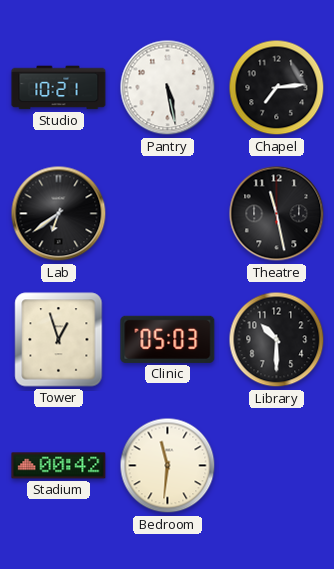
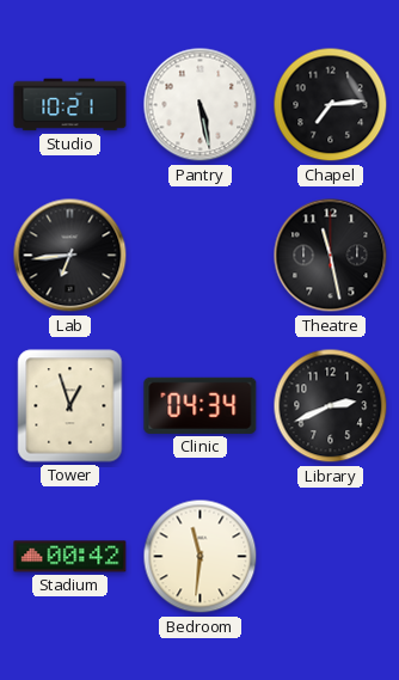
Lab: 6:39 -> 6:44 (70, 256)
Clinic: 05:03 -> 04:34 (201, 405)
Library: 10:30 -> 2:41 (331, 406)
